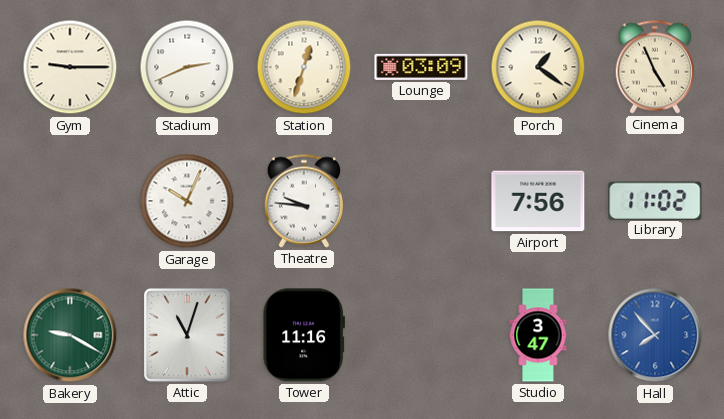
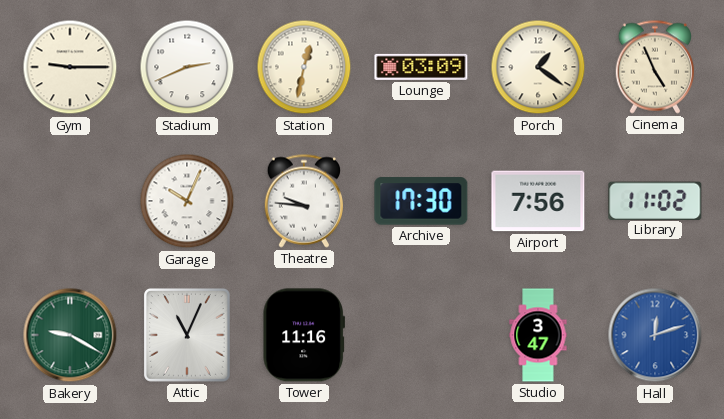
Station: 12:33 -> 12:32 (304, 67)
Archive: none -> 17:30 (421, 201)
Attic: 11:03 -> 11:04 (187, 335)
Hall: 7:53 -> 12:12 (655, 335)
